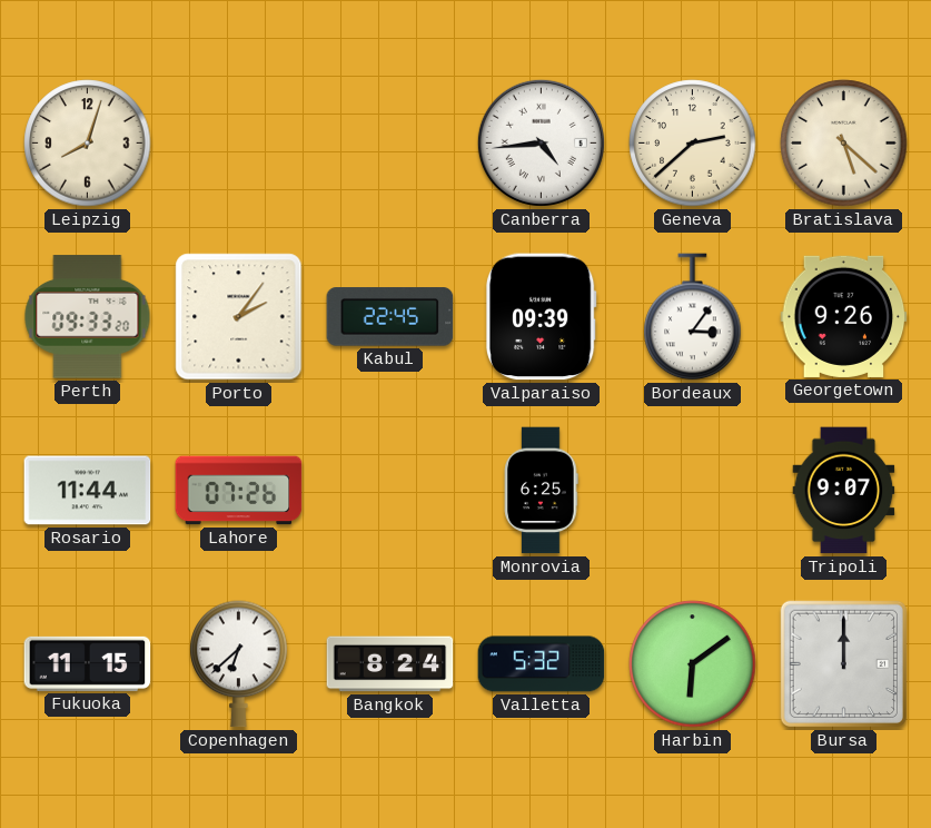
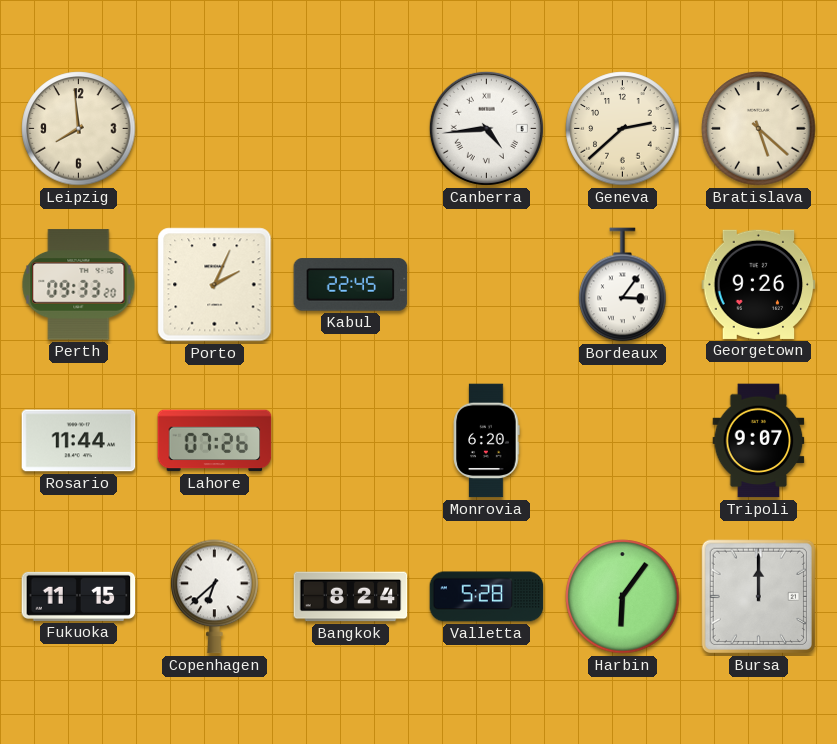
Leipzig: 8:03 -> 7:59 (79, 129)
Porto: 2:06 -> 2:04 (215, 285)
Valparaiso: 09:39 -> none (541, 317)
Monrovia: 6:25 -> 6:20 (486, 441)
Valletta: 5:32 -> 5:28 (487, 597)
Harbin: 6:09 -> 6:06 (623, 597)
